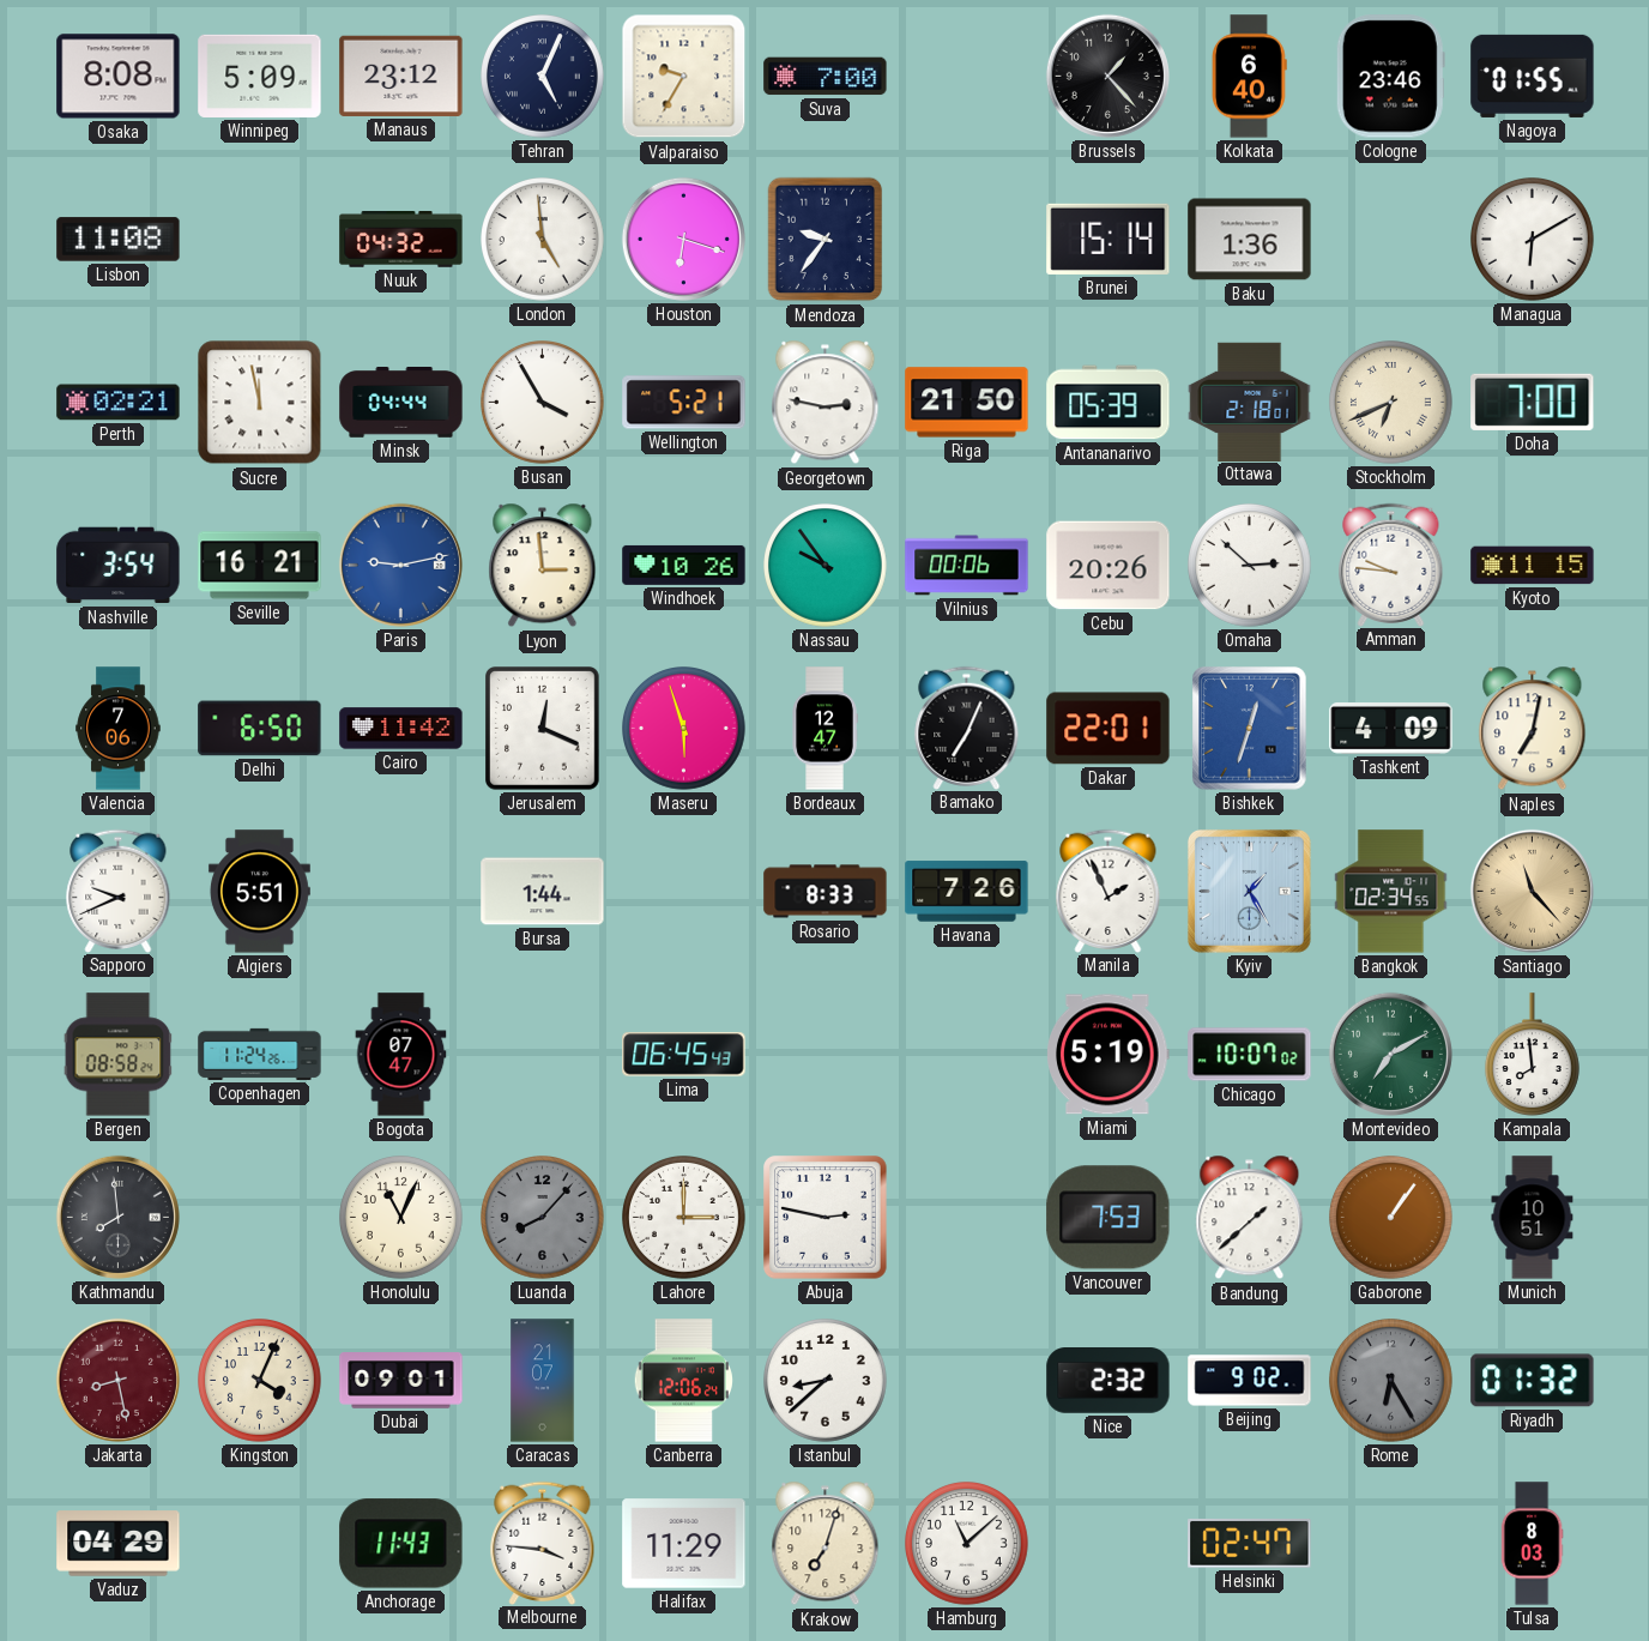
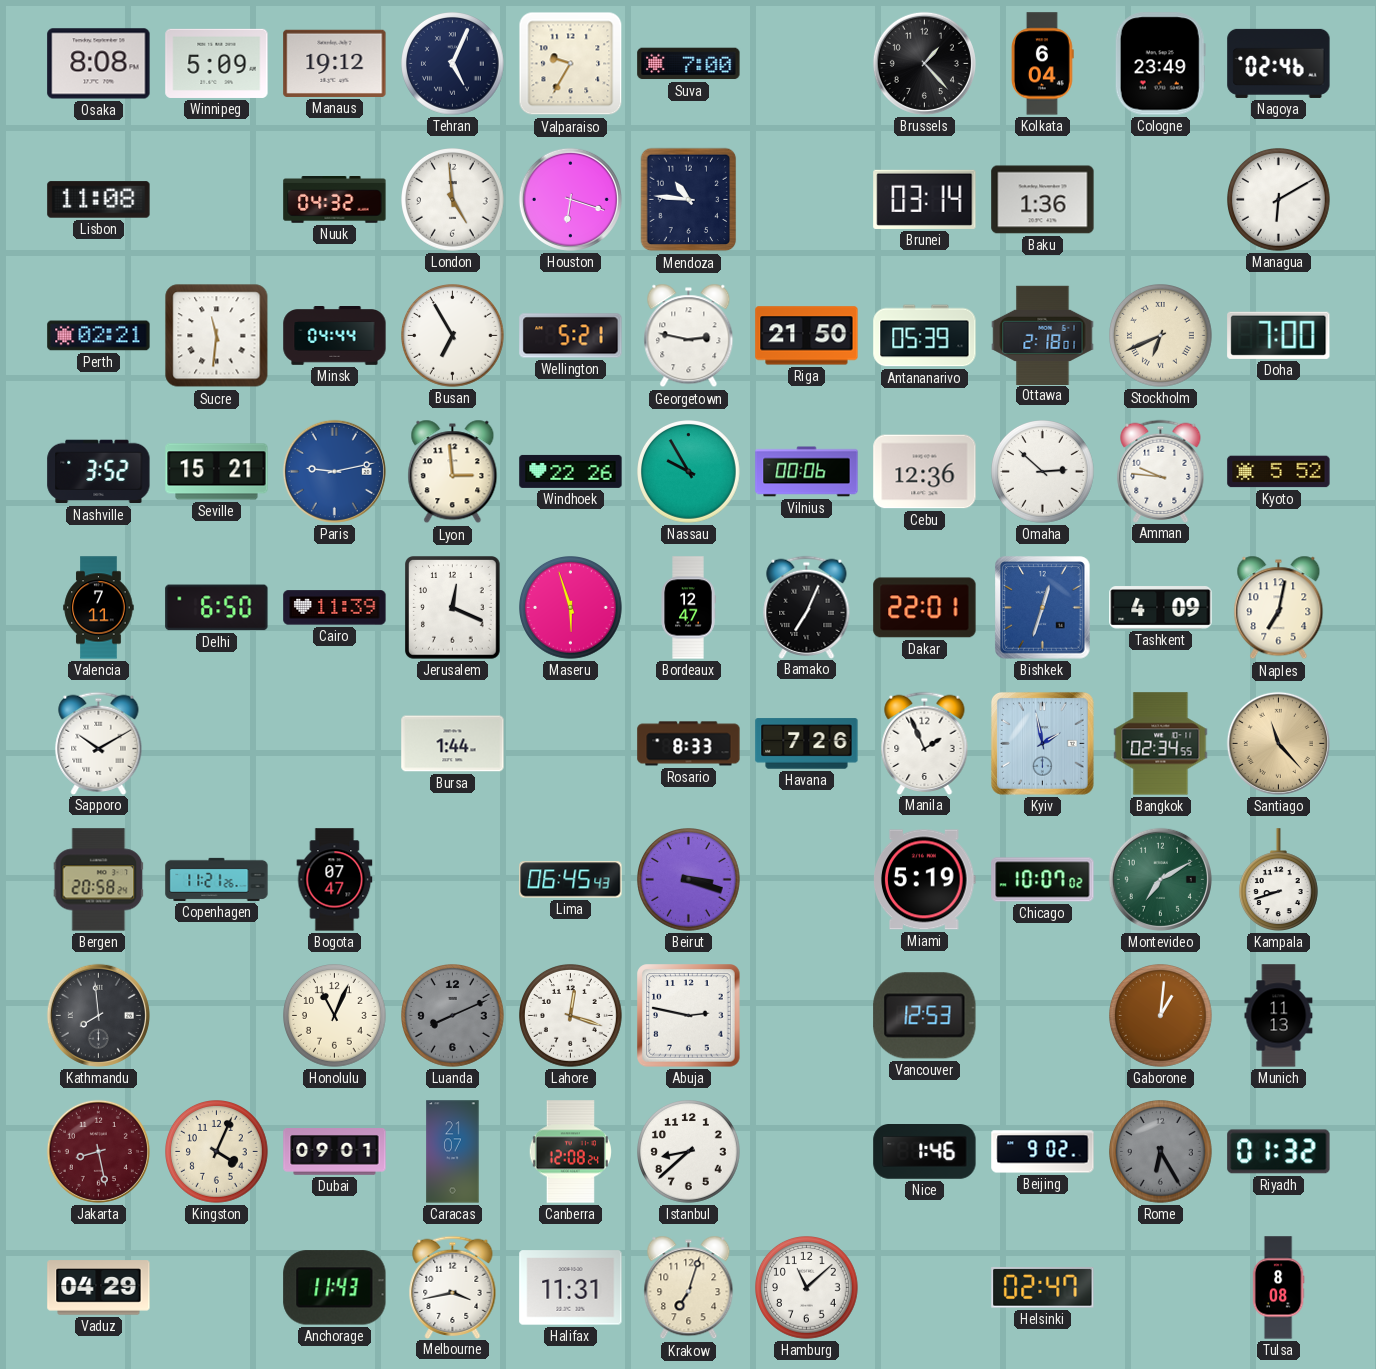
Manaus: 23:12 -> 19:12 (335, 63)
Kolkata: 6:40 -> 6:04 (1042, 64)
Cologne: 23:46 -> 23:49 (1160, 64)
Nagoya: 01:55 -> 02:46 (1279, 63)
Mendoza: 9:36 -> 10:46 (689, 200)
Brunei: 15:14 -> 03:14 (925, 199)
Sucre: 11:58 -> 11:31 (217, 336)
Busan: 3:55 -> 6:55 (453, 336)
Nashville: 3:54 -> 3:52 (99, 472)
Seville: 16:21 -> 15:21 (217, 472)
Windhoek: 10:26 -> 22:26 (571, 471)
Nassau: 9:54 -> 9:55 (689, 472)
Cebu: 20:26 -> 12:36 (925, 472)
Kyoto: 11:15 -> 5:52 (1279, 472)
Valencia: 7:06 -> 7:11 (99, 608)
Cairo: 11:42 -> 11:39 (335, 608)
Sapporo: 9:41 -> 10:10 (99, 743)
Algiers: 5:51 -> none (259, 892)
Kyiv: 1:25 -> 1:58 (1042, 743)
Bergen: 08:58 -> 20:58 (99, 880)
Copenhagen: 11:24 -> 11:21 (217, 879)
Beirut: none -> 3:18 (689, 880)
Kampala: 7:59 -> 8:42 (1278, 880)
Luanda: 8:07 -> 8:11 (453, 1016)
Lahore: 3:00 -> 12:18 (571, 1016)
Vancouver: 7:53 -> 12:53 (925, 1016)
Bandung: 1:38 -> none (1250, 1218)
Gaborone: 1:06 -> 1:01 (1161, 1016)
Munich: 10:51 -> 11:13 (1279, 1016)
Canberra: 12:06 -> 12:08 (570, 1152)
Nice: 2:32 -> 1:46 (925, 1152)
Melbourne: 3:46 -> 3:43 (453, 1287)
Halifax: 11:29 -> 11:31 (571, 1288)
Tulsa: 8:03 -> 8:08 (1278, 1288)
